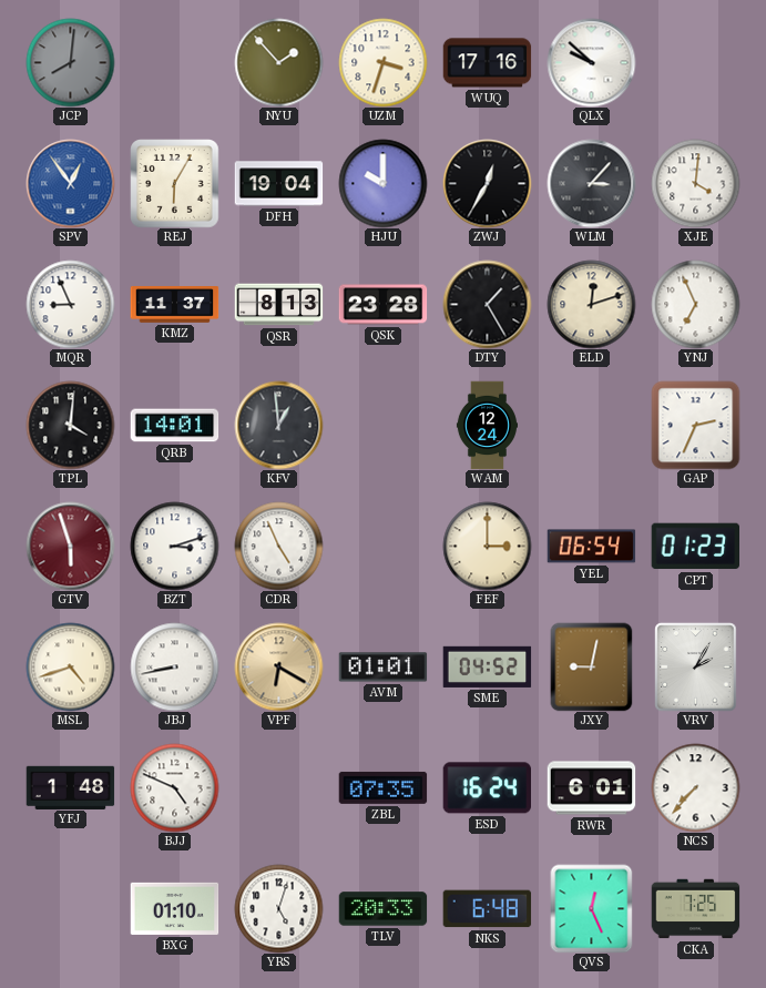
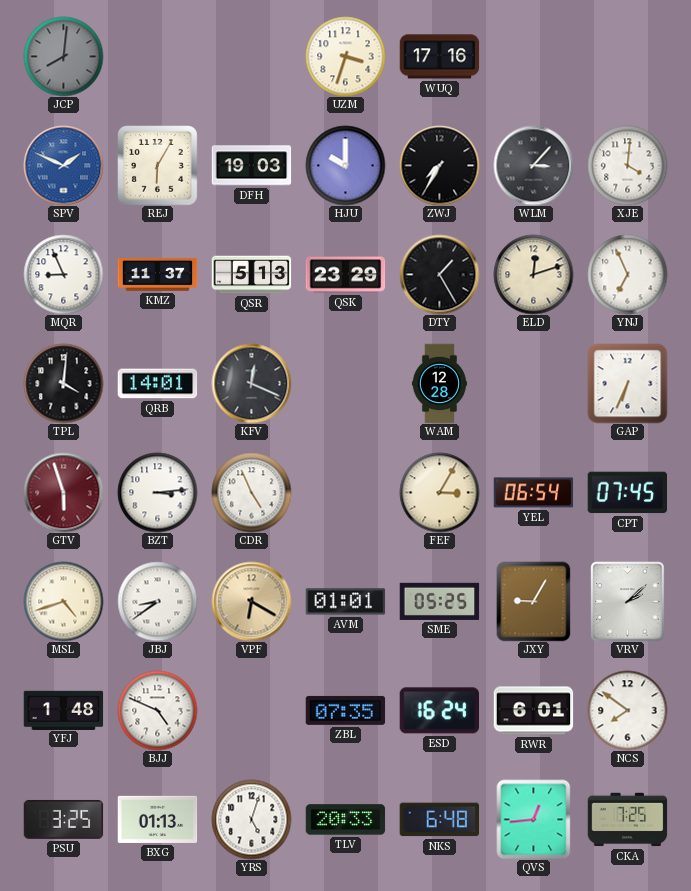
NYU: 1:53 -> none (278, 62)
QLX: 9:52 -> none (591, 62)
SPV: 12:54 -> 1:49 (63, 165)
DFH: 19:04 -> 19:03 (251, 166)
ZWJ: 12:35 -> 7:35 (439, 165)
QSR: 8:13 -> 5:13 (251, 275)
QSK: 23:28 -> 23:29 (345, 275)
KFV: 12:59 -> 12:19 (251, 383)
WAM: 12:24 -> 12:28 (439, 383)
GAP: 2:34 -> 6:34 (627, 383)
BZT: 3:12 -> 3:14 (157, 492)
FEF: 3:00 -> 3:05 (439, 492)
CPT: 01:23 -> 07:45 (627, 493)
JBJ: 8:43 -> 8:39 (157, 601)
SME: 04:52 -> 05:25 (439, 601)
JXY: 9:02 -> 9:05 (534, 601)
VRV: 2:05 -> 2:08 (628, 601)
NCS: 7:37 -> 7:51 (627, 710)
PSU: none -> 3:25 (63, 819)
BXG: 01:10 -> 01:13 (157, 819)
QVS: 12:26 -> 12:44 (534, 819)
